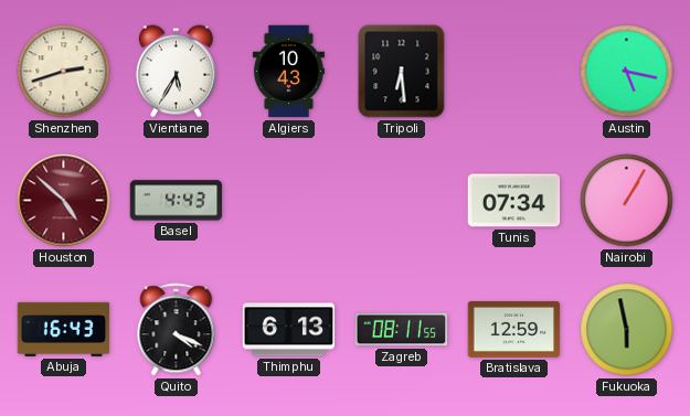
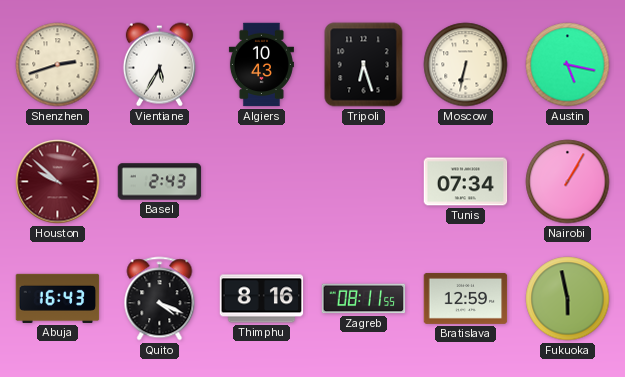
Tripoli: 6:29 -> 6:27 (364, 65)
Moscow: none -> 6:32 (466, 65)
Houston: 4:52 -> 9:52 (58, 182)
Basel: 4:43 -> 2:43 (160, 182)
Thimphu: 6:13 -> 8:16 (262, 299)
